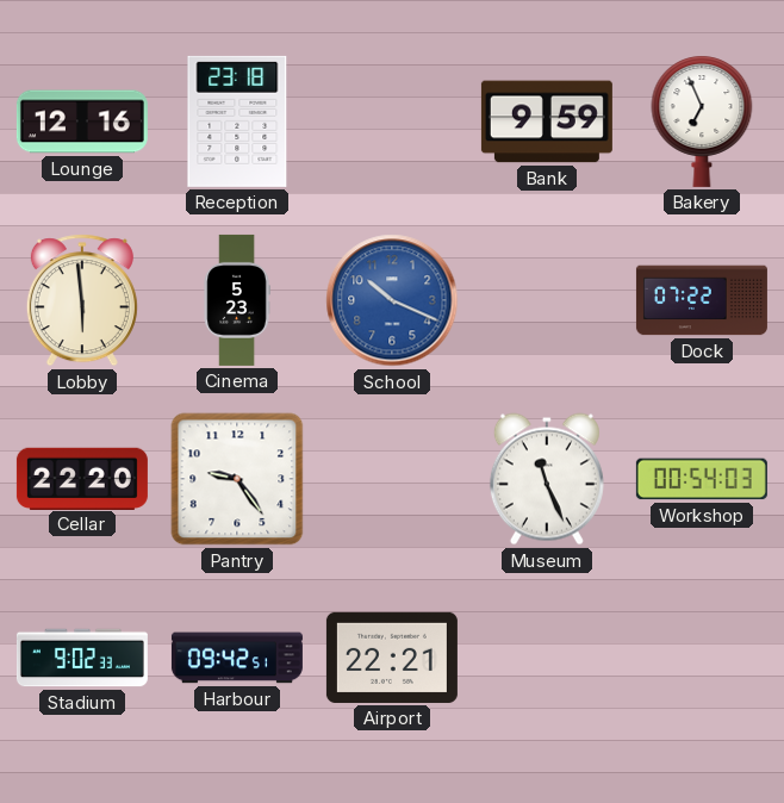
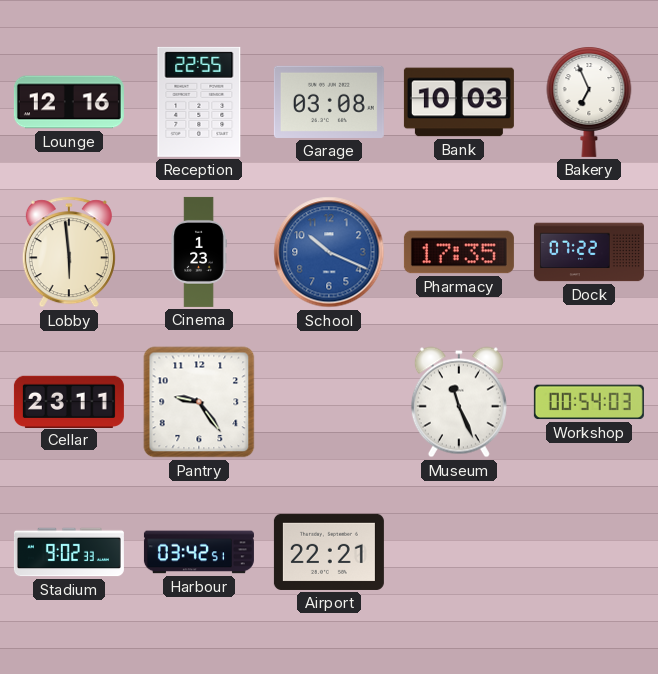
Reception: 23:18 -> 22:55 (199, 102)
Garage: none -> 03:08 (329, 102)
Bank: 9:59 -> 10:03 (459, 102)
Cinema: 5:23 -> 1:23 (199, 252)
Pharmacy: none -> 17:35 (459, 252)
Cellar: 22:20 -> 23:11 (69, 401)
Harbour: 09:42 -> 03:42 (199, 552)
